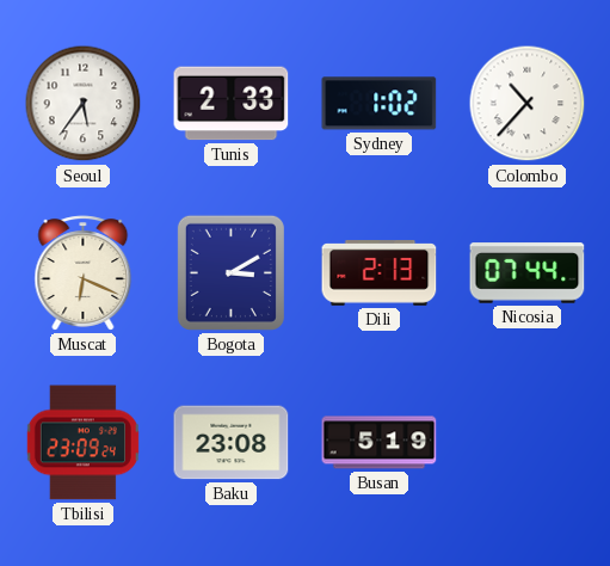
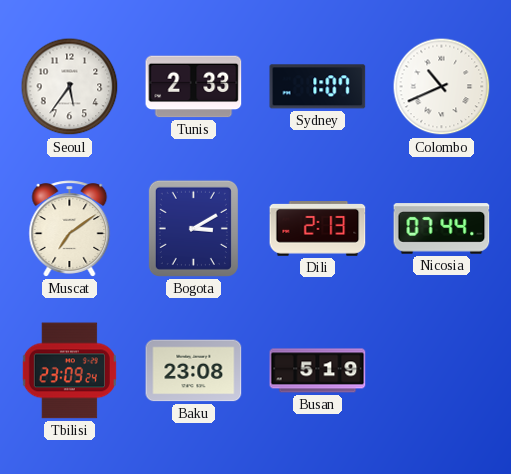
Sydney: 1:02 -> 1:07 (318, 87)
Colombo: 10:37 -> 10:41 (442, 87)
Muscat: 6:19 -> 7:09 (70, 229)
